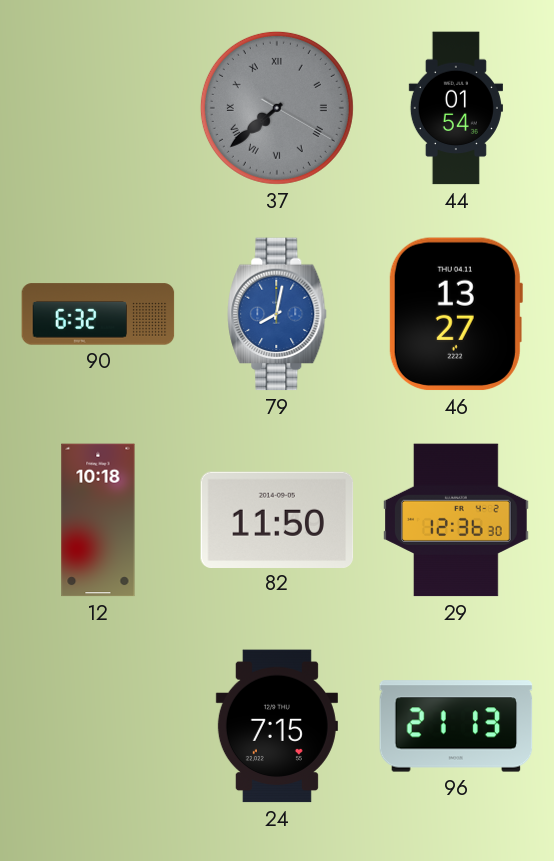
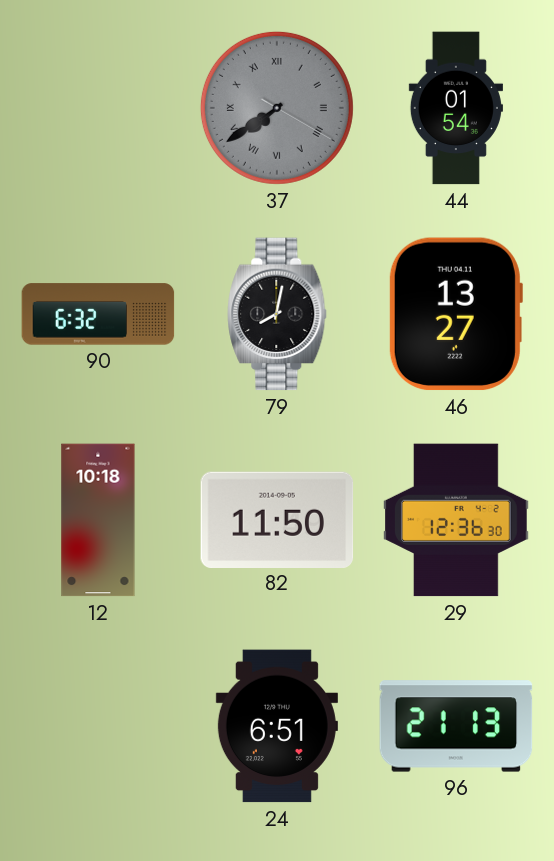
37: 7:38 -> 7:39 (277, 108)
79 dial: blue -> black (277, 314)
24: 7:15 -> 6:51 (277, 726)
